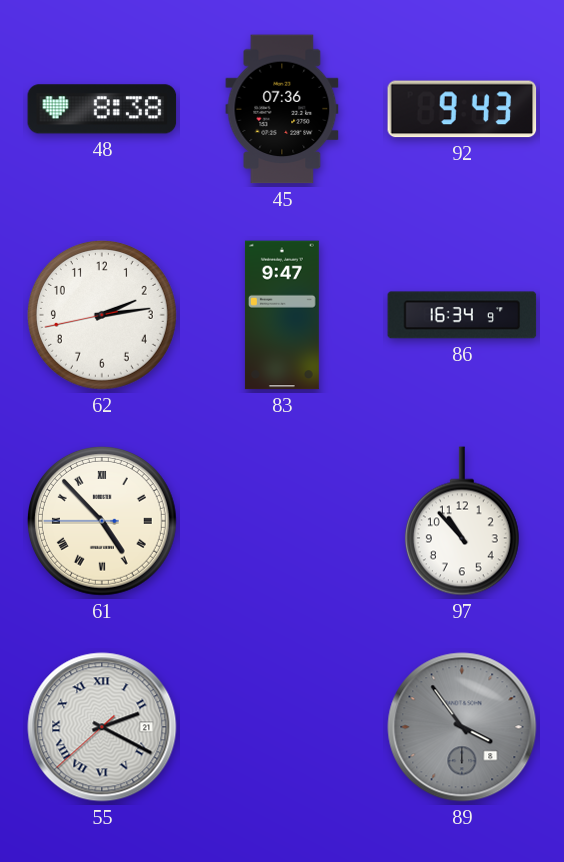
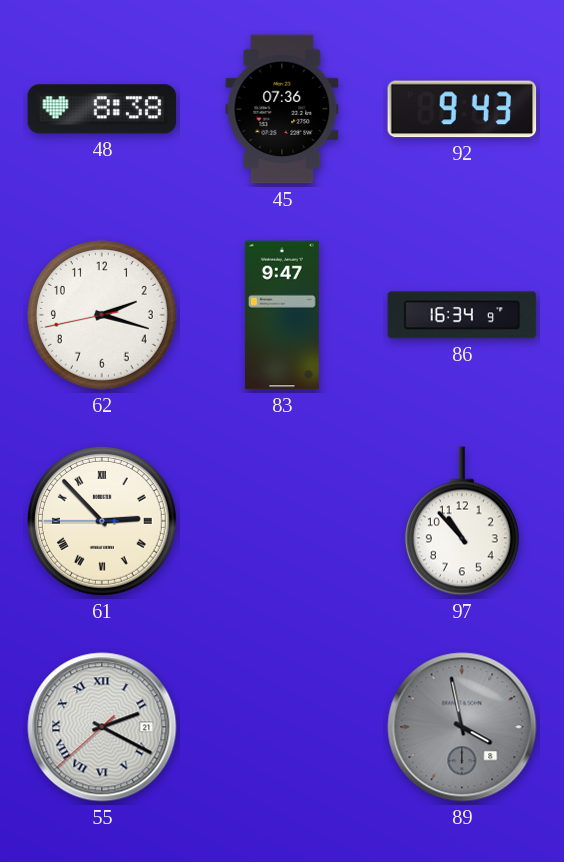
62: 2:13 -> 2:17 (102, 315)
61: 4:52 -> 2:52 (102, 521)
89: 3:54 -> 3:58 (462, 727)
